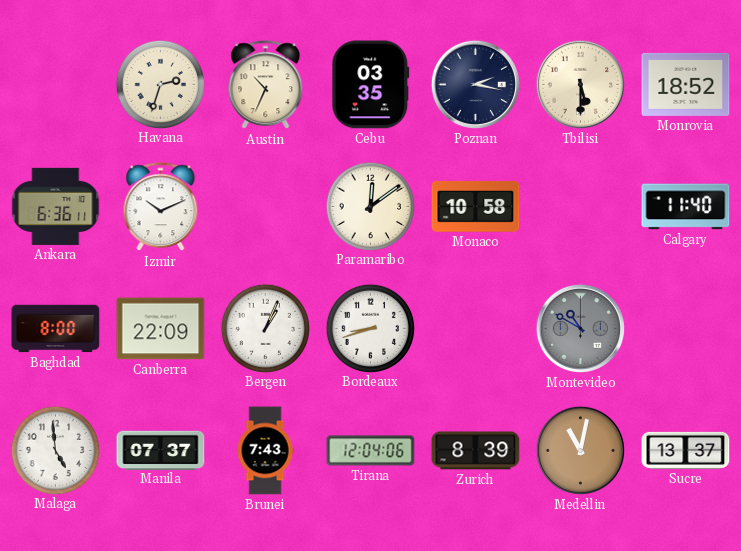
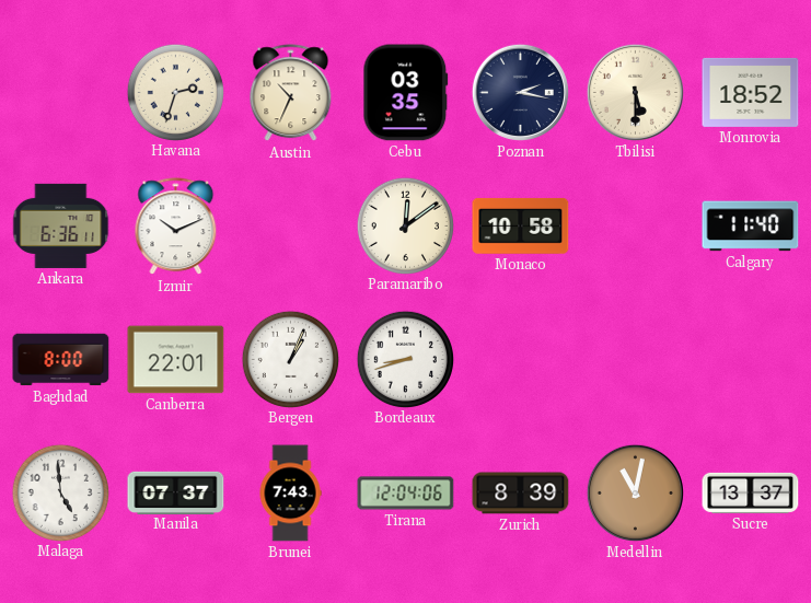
Canberra: 22:09 -> 22:01 (176, 360)
Montevideo: 10:50 -> none (580, 328)
